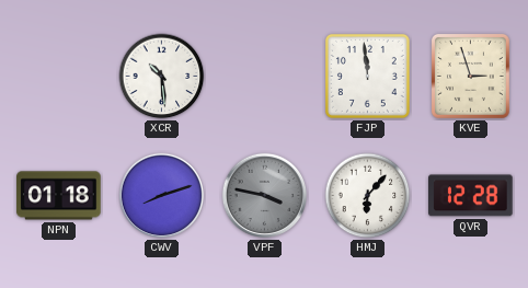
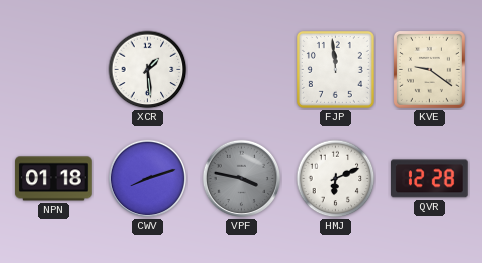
XCR: 10:29 -> 1:29 (148, 70)
KVE: 2:57 -> 9:21 (429, 69)
HMJ: 6:07 -> 6:11 (336, 179)
